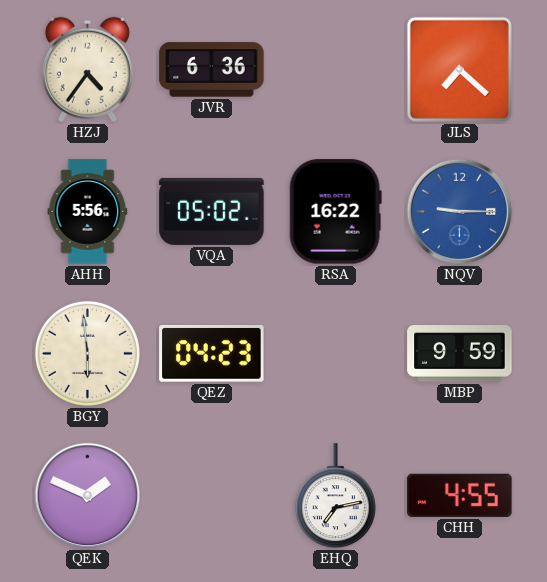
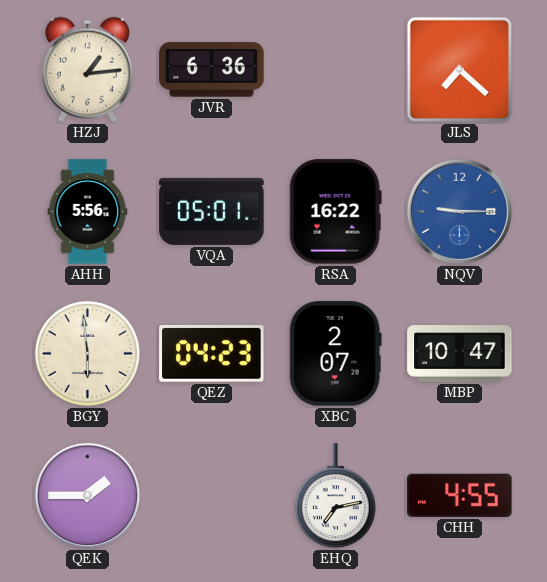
HZJ: 4:36 -> 1:14 (87, 69)
VQA: 05:02 -> 05:01 (212, 211)
XBC: none -> 2:07 (335, 354)
MBP: 9:59 -> 10:47 (460, 354)
QEK: 1:49 -> 1:45 (88, 496)
